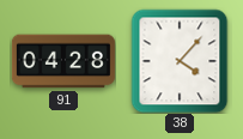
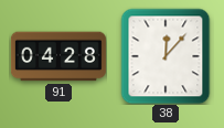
38: 4:07 -> 12:07 (166, 56)
